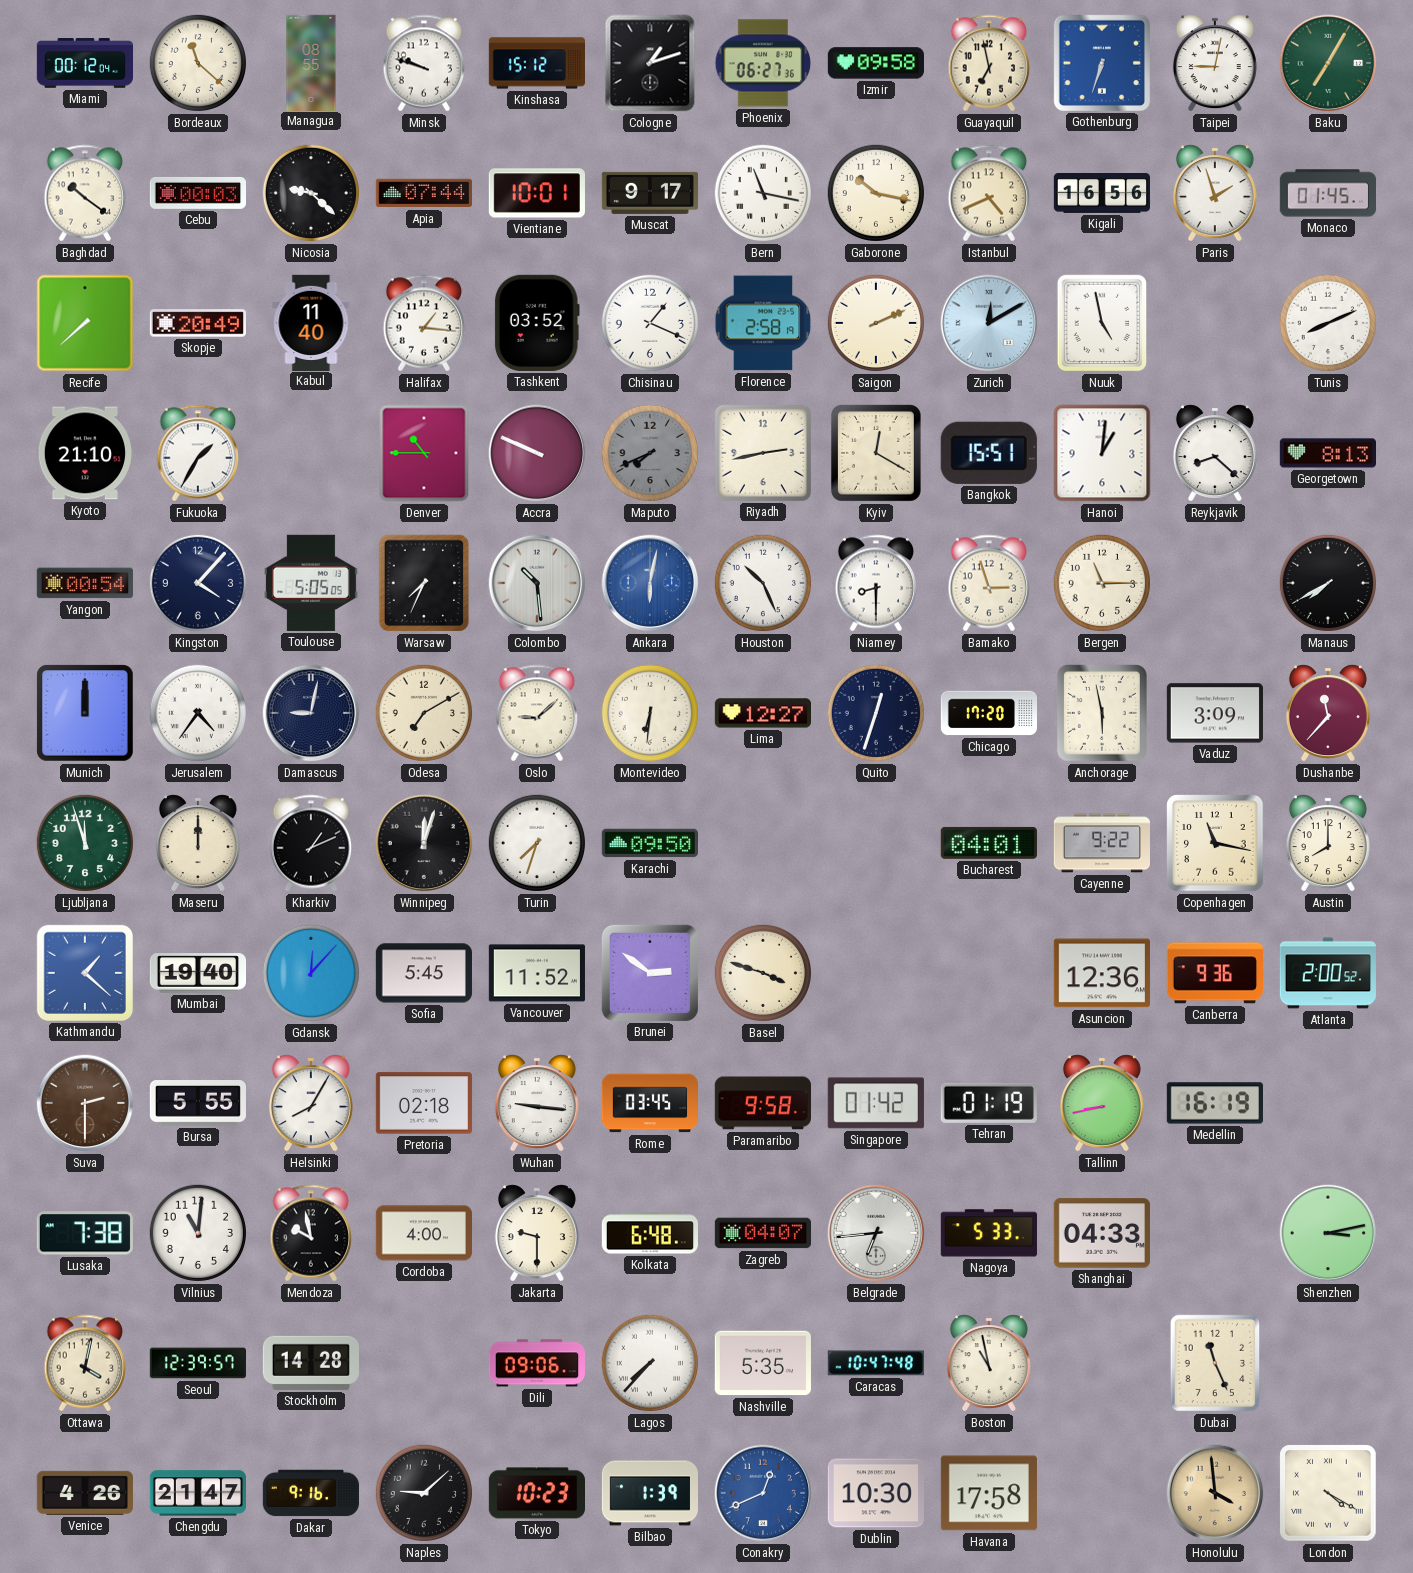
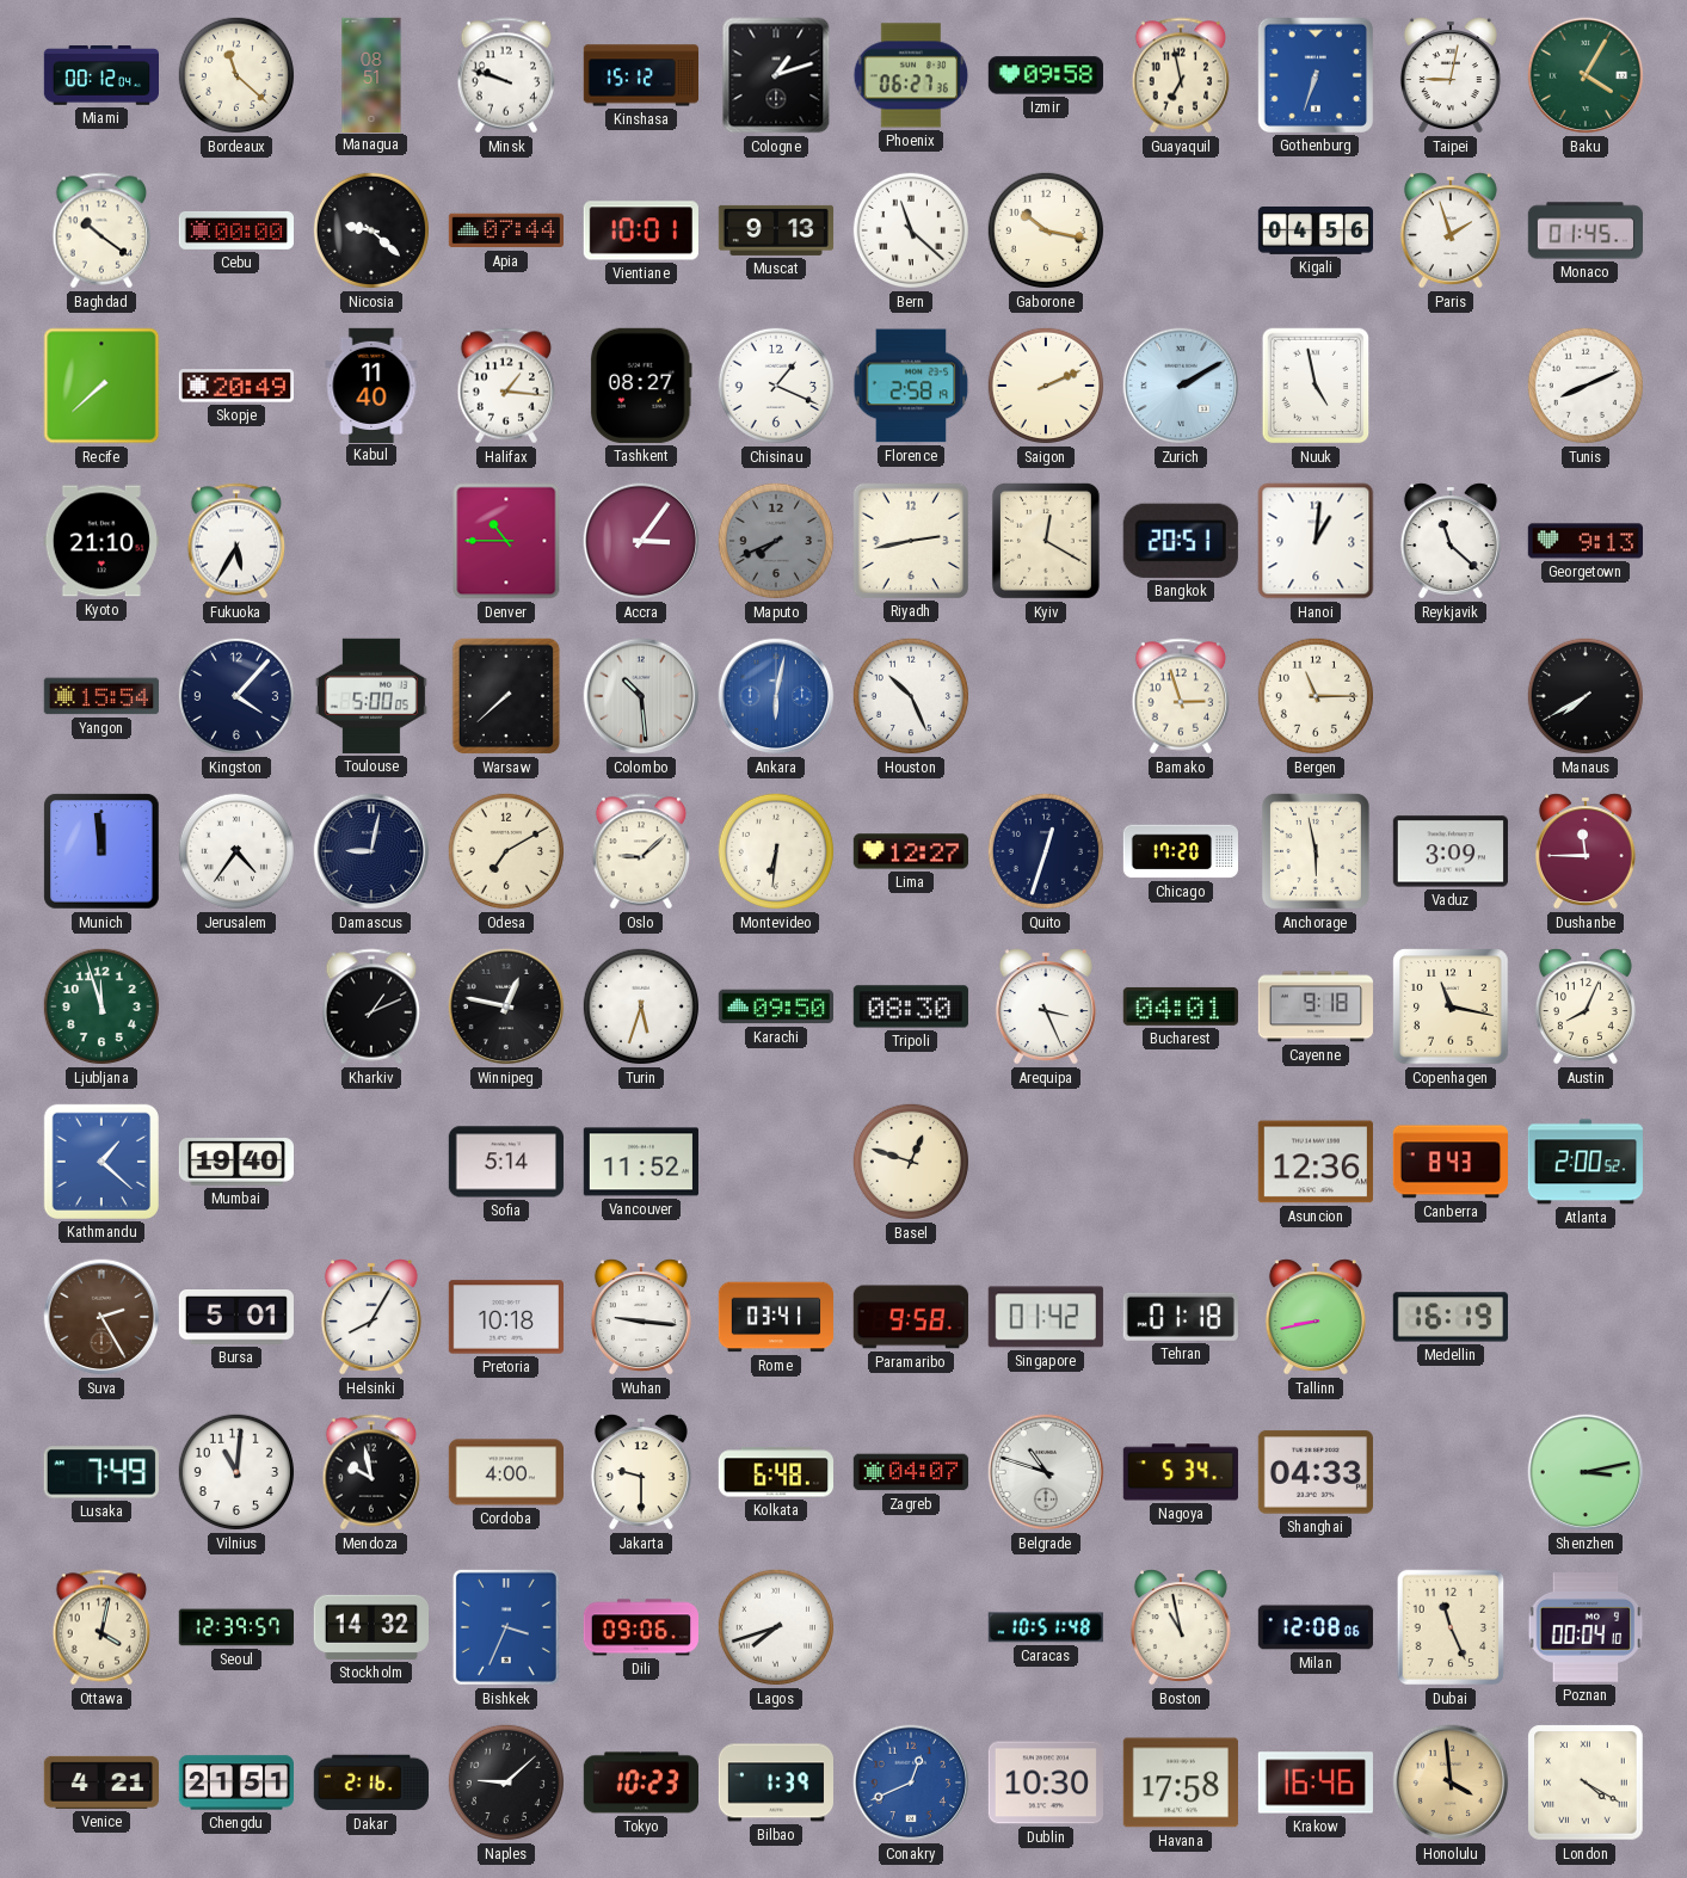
Managua: 08:55 -> 08:51 (371, 74)
Baku: 7:05 -> 4:05 (1586, 75)
Cebu: 00:03 -> 00:00 (235, 230)
Muscat: 9:17 -> 9:13 (775, 230)
Bern: 11:17 -> 11:22 (911, 230)
Istanbul: 4:41 -> none (989, 193)
Kigali: 16:56 -> 04:56 (1314, 232)
Tashkent: 03:52 -> 08:27 (641, 386)
Zurich: 12:10 -> 2:10 (1181, 386)
Fukuoka: 1:35 -> 5:35 (236, 541)
Accra: 9:49 -> 3:06 (641, 541)
Bangkok: 15:51 -> 20:51 (1181, 541)
Reykjavik: 8:22 -> 11:22 (1451, 541)
Georgetown: 8:13 -> 9:13 (1584, 541)
Yangon: 00:54 -> 15:54 (101, 696)
Toulouse: 5:05 -> 5:00 (371, 696)
Warsaw: 7:34 -> 7:38 (506, 696)
Niamey: 8:30 -> none (876, 583)
Munich: 12:00 -> 11:59 (101, 851)
Dushanbe: 11:37 -> 11:45 (1586, 851)
Maseru: 12:00 -> none (198, 843)
Winnipeg: 12:03 -> 12:47 (506, 1006)
Turin: 7:33 -> 5:33 (641, 1006)
Tripoli: none -> 08:30 (911, 1006)
Arequipa: none -> 3:26 (1046, 1006)
Cayenne: 9:22 -> 9:18 (1314, 1006)
Austin: 8:00 -> 8:04 (1586, 1006)
Gdansk: 12:07 -> none (311, 973)
Sofia: 5:45 -> 5:14 (506, 1162)
Brunei: 2:51 -> none (650, 973)
Basel: 3:48 -> 12:48 (911, 1162)
Canberra: 9:36 -> 8:43 (1451, 1162)
Suva: 2:30 -> 2:25 (101, 1317)
Bursa: 5:55 -> 5:01 (236, 1318)
Pretoria: 02:18 -> 10:18 (505, 1317)
Rome: 03:45 -> 03:41 (776, 1317)
Tehran: 01:19 -> 01:18 (1181, 1317)
Lusaka: 7:38 -> 7:49 (101, 1472)
Belgrade: 6:44 -> 10:48 (1046, 1472)
Nagoya: 5:33 -> 5:34 (1181, 1472)
Stockholm: 14:28 -> 14:32 (370, 1627)
Bishkek: none -> 3:34 (506, 1627)
Lagos: 7:37 -> 7:42 (776, 1627)
Nashville: 5:35 -> none (763, 1363)
Caracas: 10:47 -> 10:51 (1046, 1627)
Milan: none -> 12:08 (1316, 1627)
Poznan: none -> 00:04 (1586, 1627)
Venice: 4:26 -> 4:21 (100, 1782)
Chengdu: 21:47 -> 21:51 (235, 1782)
Dakar: 9:16 -> 2:16 (370, 1782)
Krakow: none -> 16:46 (1316, 1782)
